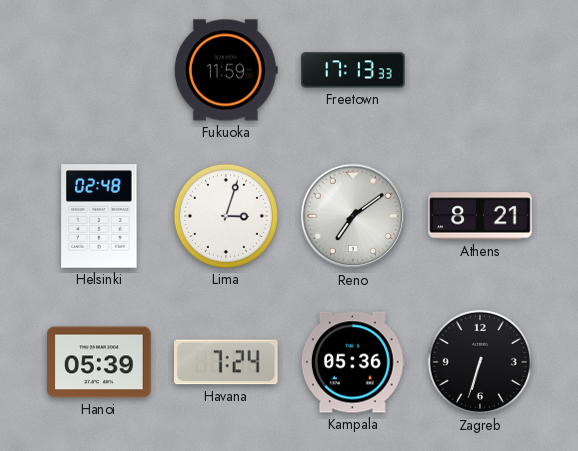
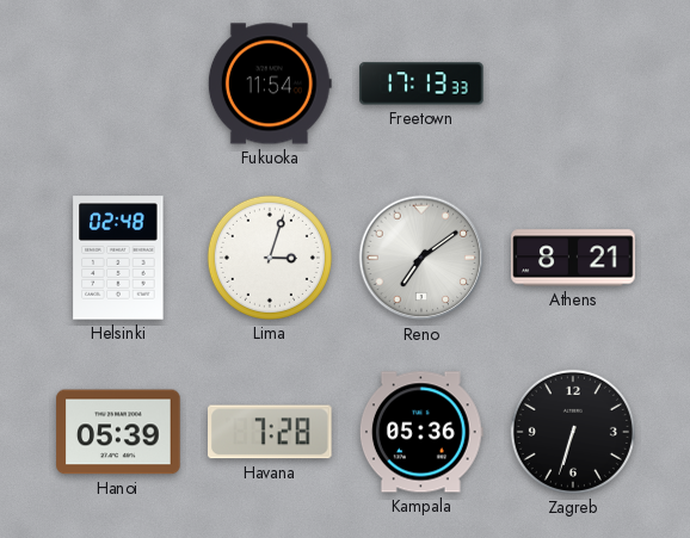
Fukuoka: 11:59 -> 11:54 (270, 84)
Havana: 7:24 -> 7:28 (271, 432)
